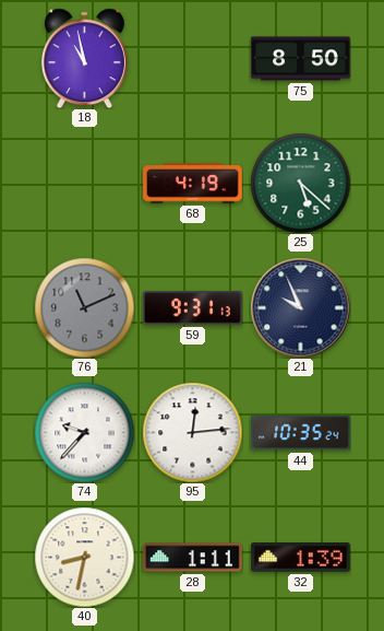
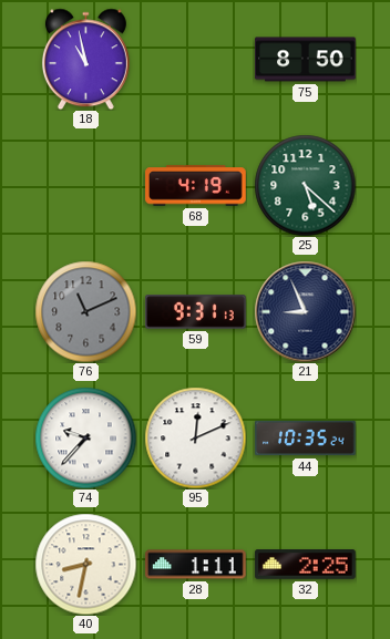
21: 9:56 -> 8:56 (305, 311)
95: 12:14 -> 12:11 (195, 437)
32: 1:39 -> 2:25 (306, 565)
